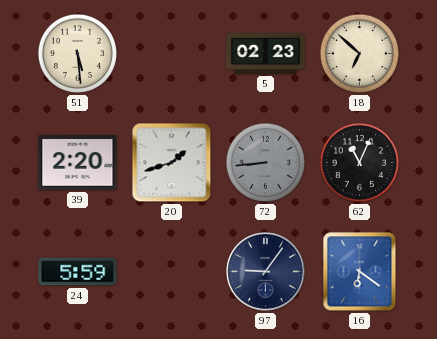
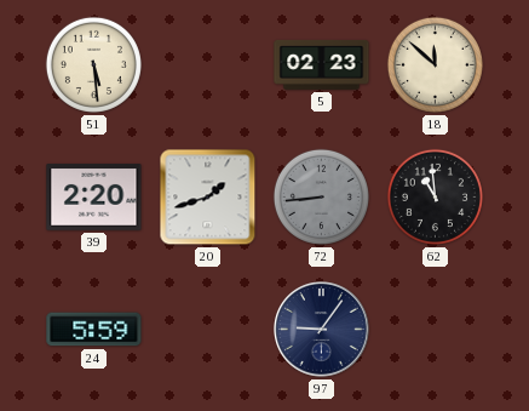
18: 6:52 -> 11:52 (435, 64)
62: 11:04 -> 10:59 (435, 196)
16: 6:21 -> none (360, 272)
